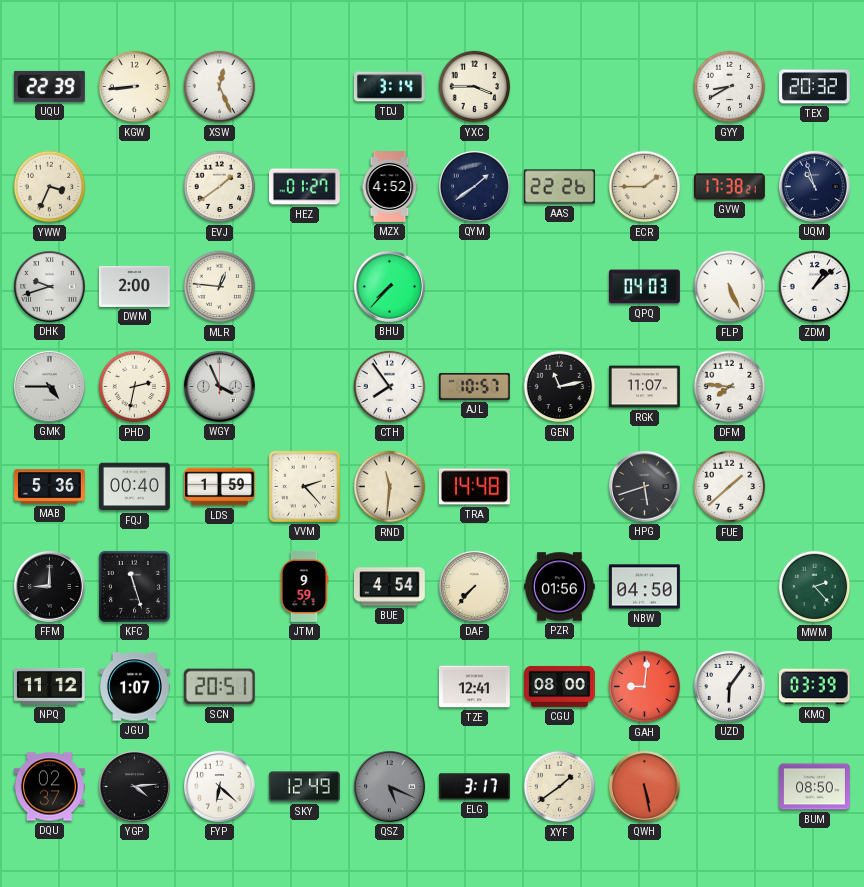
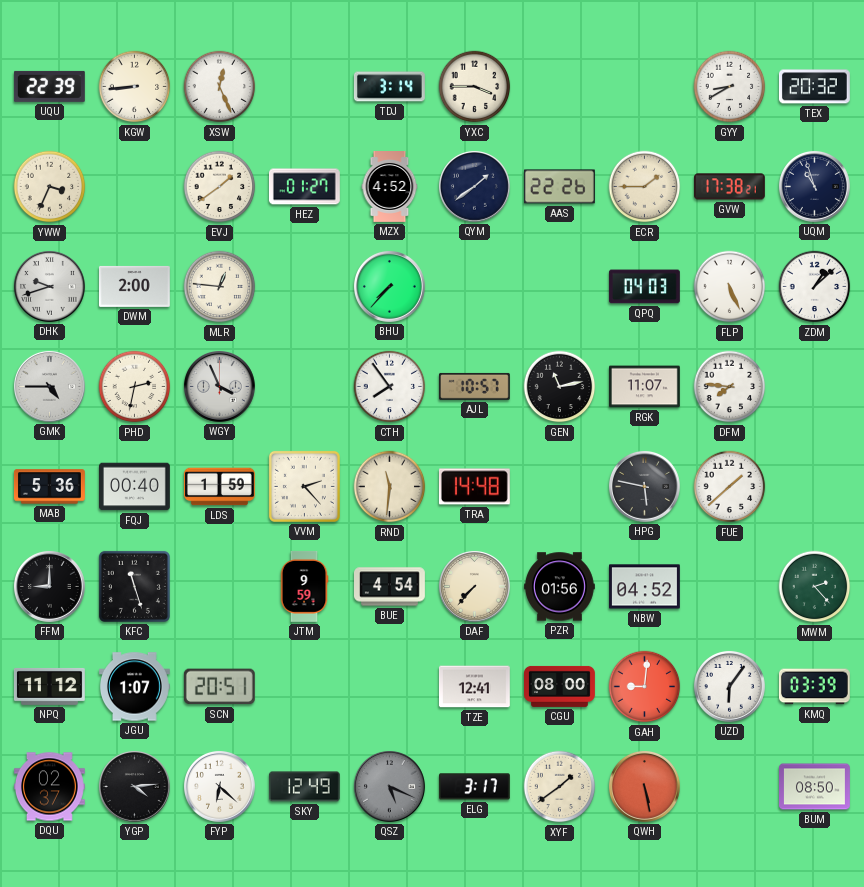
HPG: 5:42 -> 5:47 (644, 486)
NBW: 04:50 -> 04:52 (645, 587)
